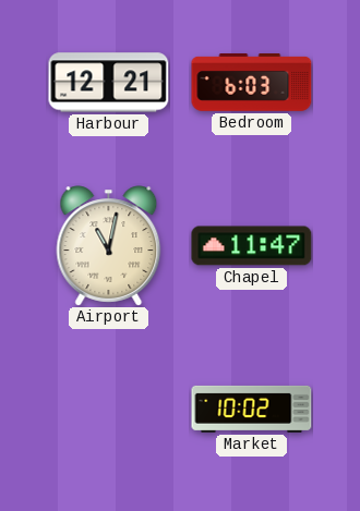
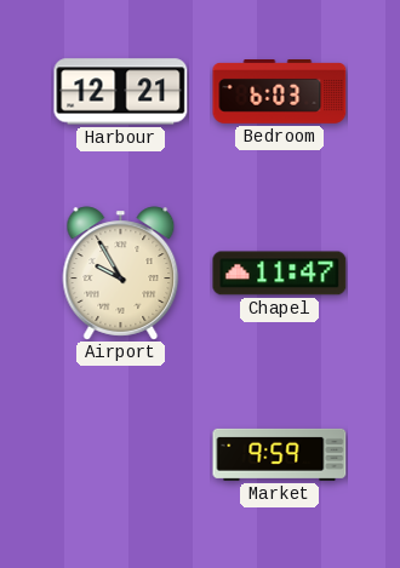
Airport: 11:02 -> 9:55 (121, 274)
Market: 10:02 -> 9:59 (280, 454)
